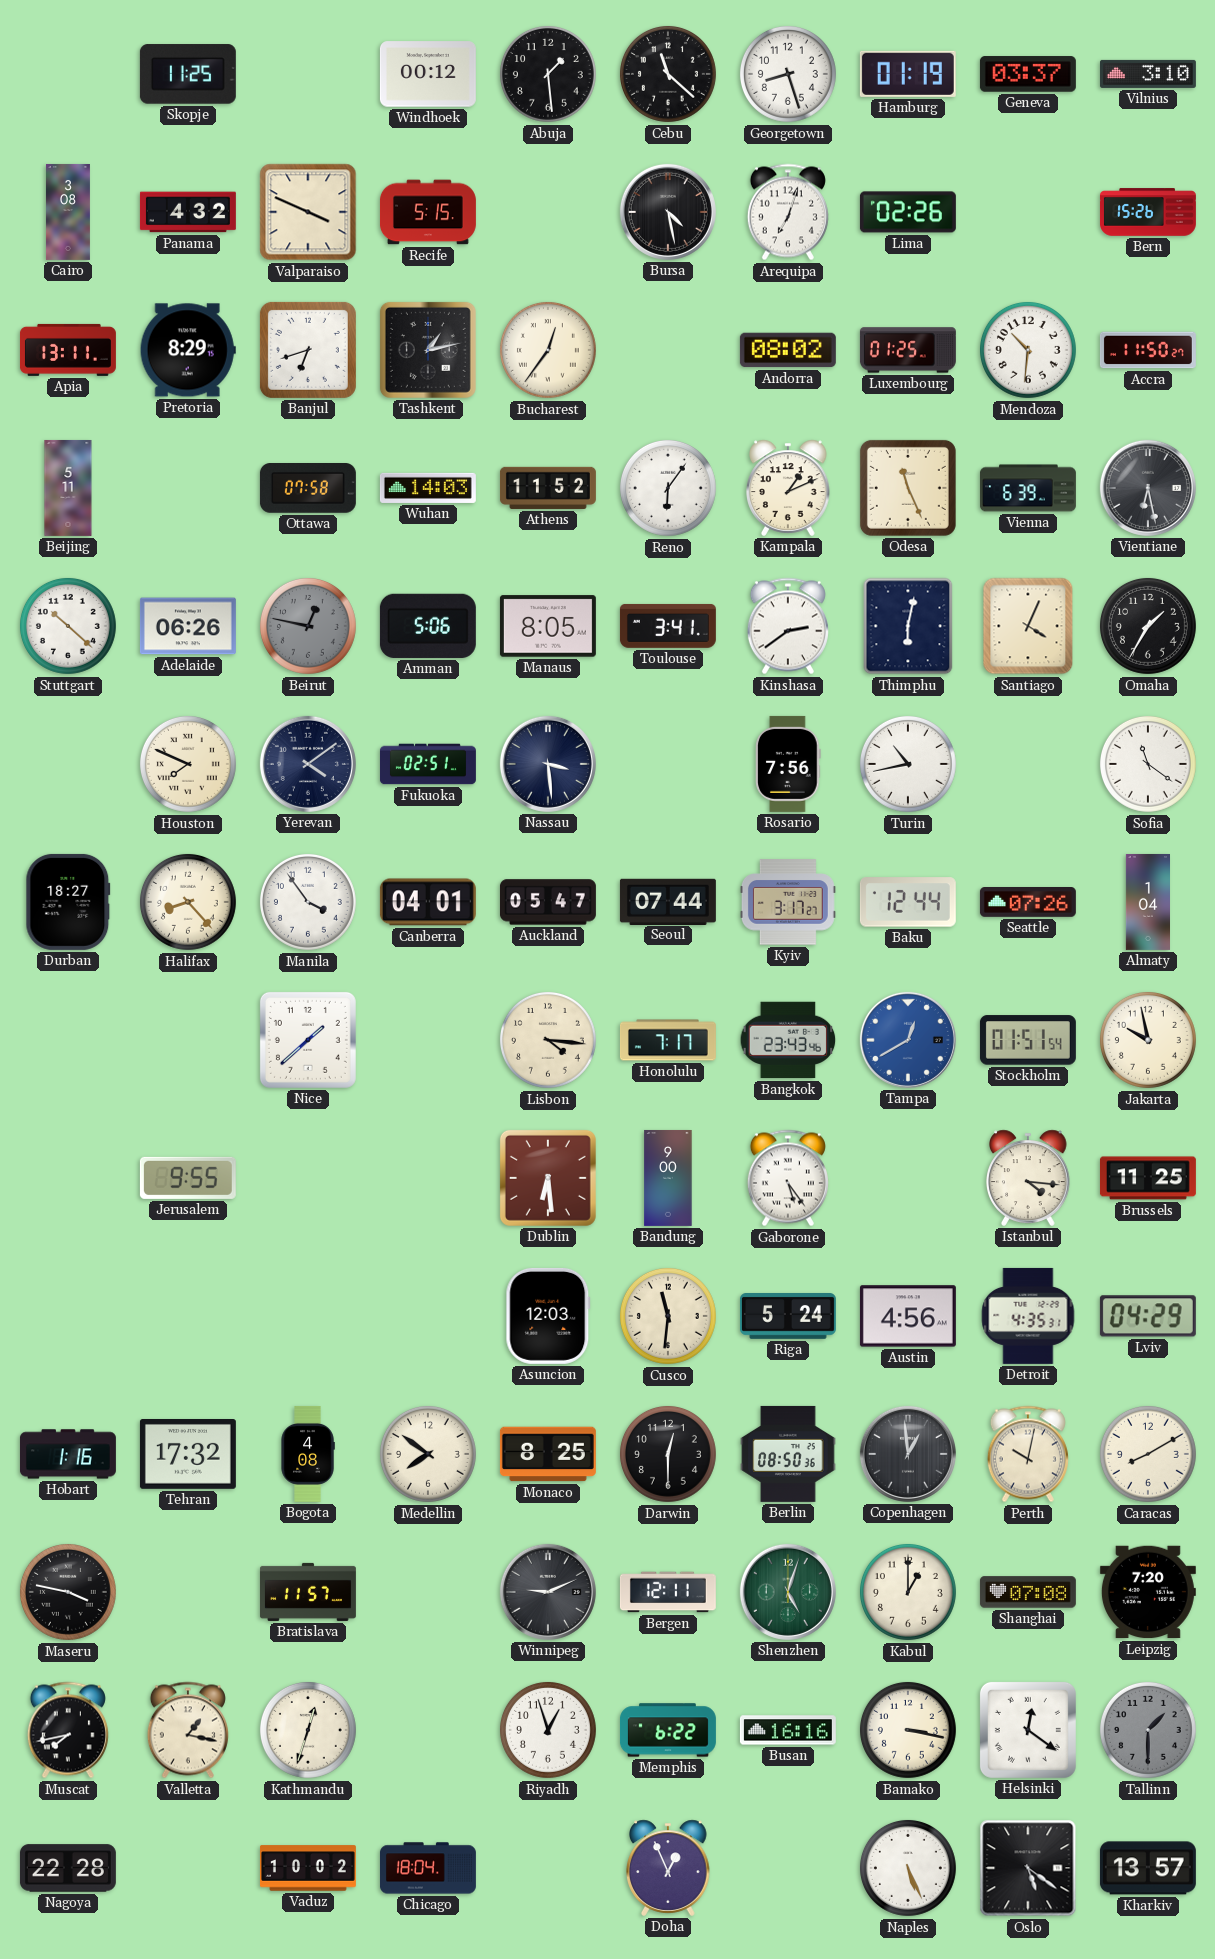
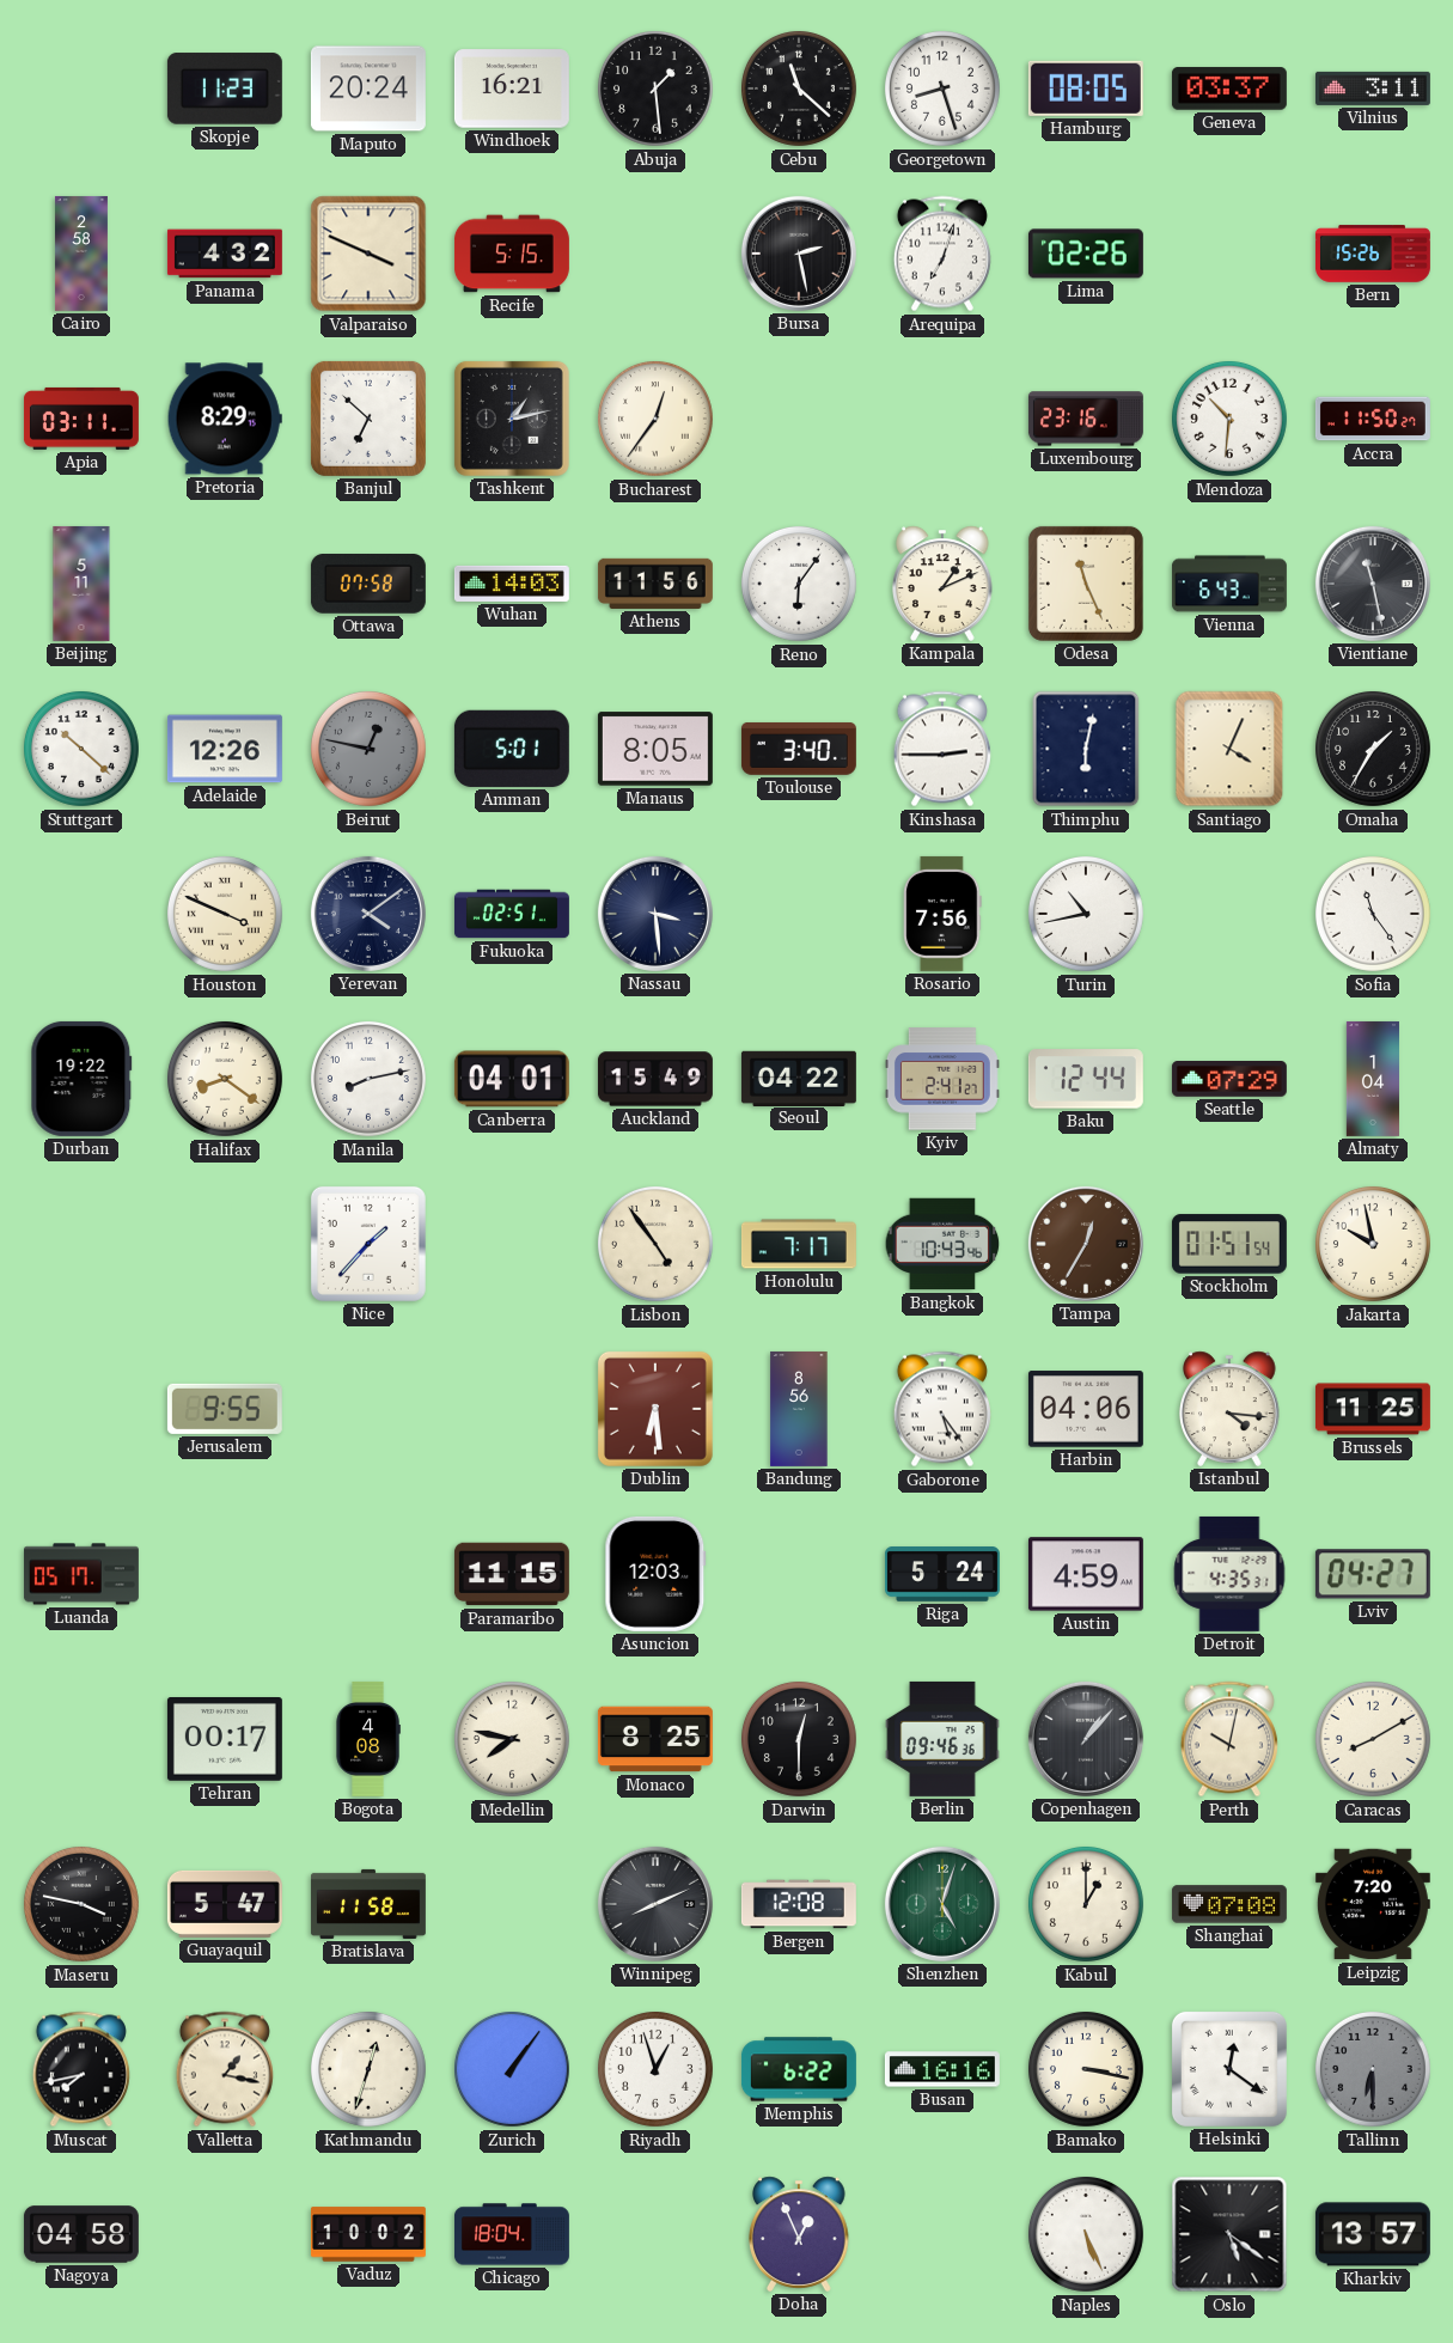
Skopje: 11:25 -> 11:23 (225, 89)
Maputo: none -> 20:24 (368, 89)
Windhoek: 00:12 -> 16:21 (512, 89)
Hamburg: 01:19 -> 08:05 (1086, 89)
Vilnius: 3:10 -> 3:11 (1373, 89)
Cairo: 3:08 -> 2:58 (81, 254)
Bursa: 4:28 -> 2:28 (799, 254)
Apia: 13:11 -> 03:11 (81, 419)
Banjul: 6:42 -> 6:52 (368, 419)
Andorra: 08:02 -> none (788, 350)
Luxembourg: 01:25 -> 23:16 (1086, 419)
Athens: 11:52 -> 11:56 (655, 584)
Vienna: 6:39 -> 6:43 (1229, 584)
Vientiane: 6:28 -> 11:28 (1373, 584)
Adelaide: 06:26 -> 12:26 (225, 749)
Amman: 5:06 -> 5:01 (512, 749)
Toulouse: 3:41 -> 3:40 (799, 749)
Kinshasa: 2:39 -> 2:45 (942, 749)
Houston: 7:49 -> 3:49 (225, 914)
Sofia: 11:21 -> 11:24 (1373, 914)
Durban: 18:27 -> 19:22 (81, 1079)
Halifax: 8:23 -> 8:21 (225, 1079)
Manila: 3:54 -> 8:13 (368, 1079)
Auckland: 05:47 -> 15:49 (655, 1079)
Seoul: 07:44 -> 04:22 (799, 1078)
Kyiv: 3:17 -> 2:41 (942, 1079)
Seattle: 07:26 -> 07:29 (1229, 1080)
Nice: 1:38 -> 1:37 (368, 1244)
Lisbon: 4:16 -> 4:54 (655, 1244)
Bangkok: 23:43 -> 10:43 (942, 1244)
Tampa: 12:40 -> 12:35 (1086, 1244)
Tampa dial: blue -> brown (1086, 1244)
Bandung: 9:00 -> 8:56 (799, 1409)
Harbin: none -> 04:06 (1086, 1409)
Luanda: none -> 05:17 (81, 1574)
Paramaribo: none -> 11:15 (512, 1574)
Cusco: 11:31 -> none (668, 1316)
Austin: 4:56 -> 4:59 (1086, 1574)
Lviv: 04:29 -> 04:27 (1373, 1574)
Hobart: 1:16 -> none (68, 1454)
Tehran: 17:32 -> 00:17 (225, 1740)
Medellin: 7:51 -> 7:47 (512, 1739)
Berlin: 08:50 -> 09:46 (942, 1739)
Copenhagen: 12:59 -> 1:07 (1086, 1739)
Guayaquil: none -> 5:47 (225, 1904)
Bratislava: 11:57 -> 11:58 (368, 1904)
Winnipeg: 9:11 -> 8:11 (655, 1904)
Bergen: 12:11 -> 12:08 (799, 1904)
Zurich: none -> 1:06 (512, 2069)
Tallinn: 1:30 -> 6:30 (1373, 2069)
Nagoya: 22:28 -> 04:58 (81, 2234)
